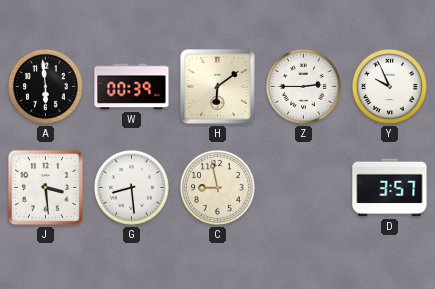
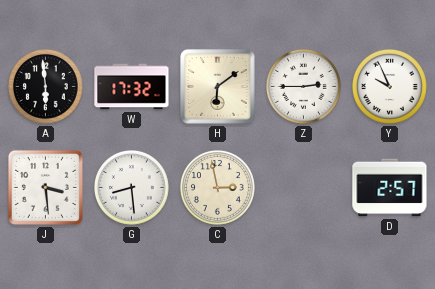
W: 00:39 -> 17:32 (132, 87)
C: 8:58 -> 2:58 (218, 188)
D: 3:57 -> 2:57 (390, 188)
